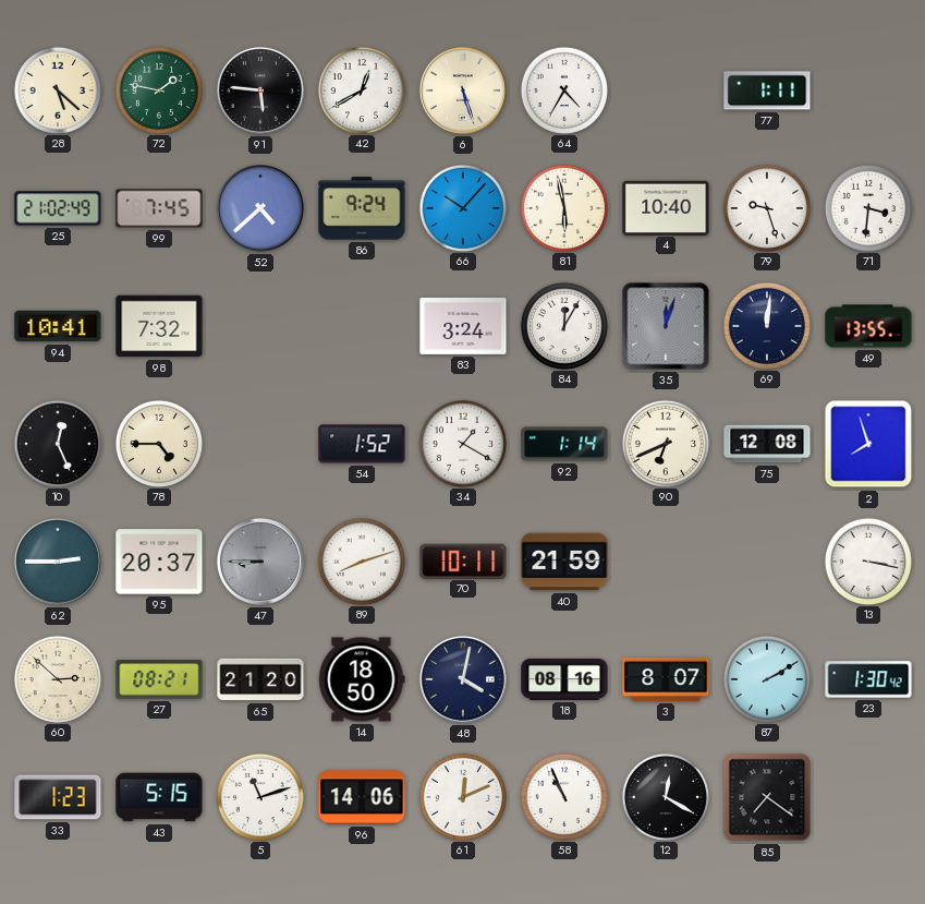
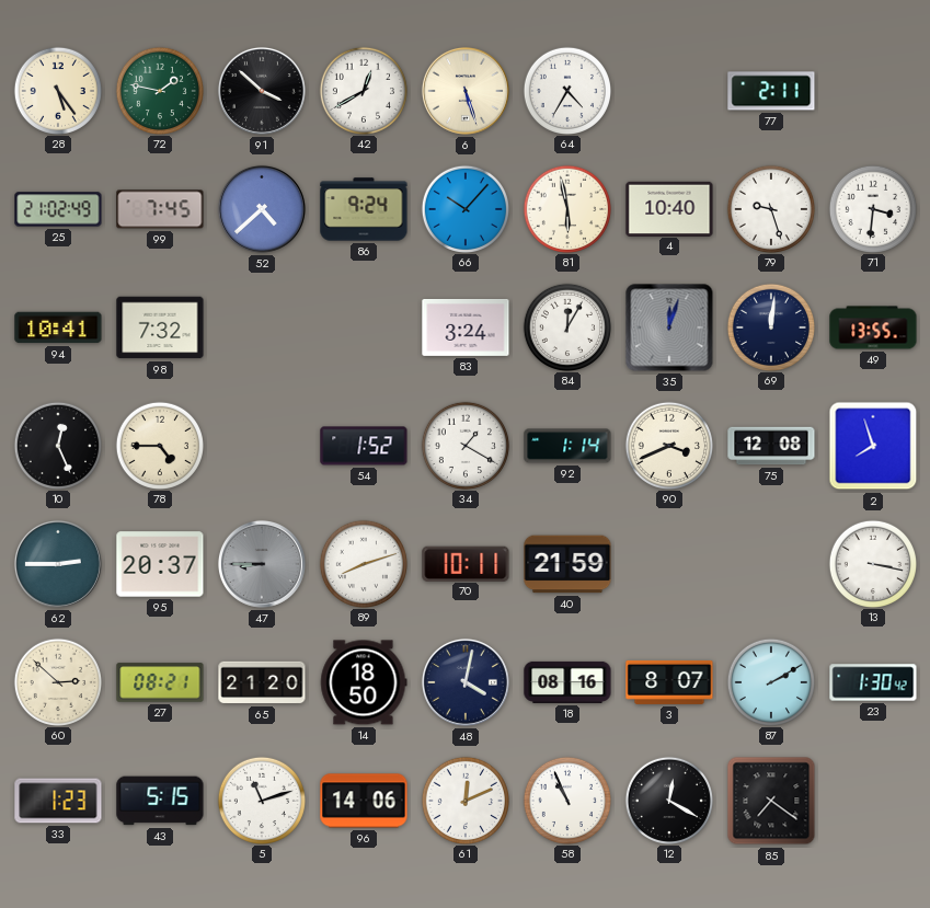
28: 5:22 -> 5:24 (57, 90)
91: 5:46 -> 3:52 (262, 91)
77: 1:11 -> 2:11 (771, 91)
90: 6:41 -> 3:41 (668, 445)
